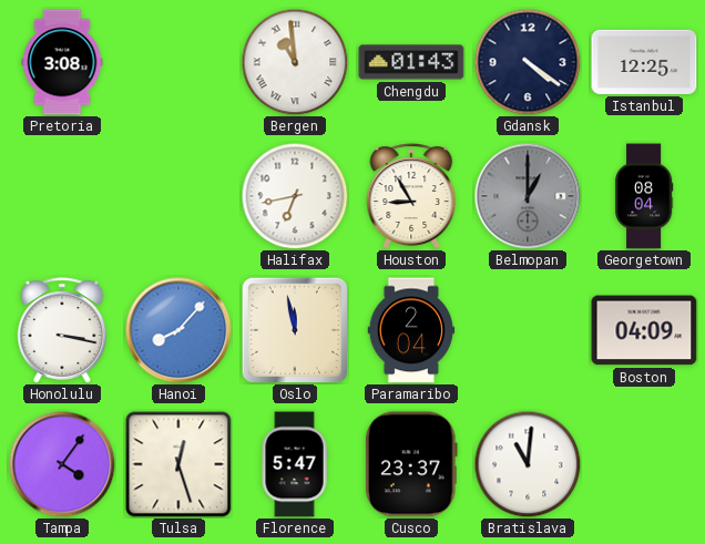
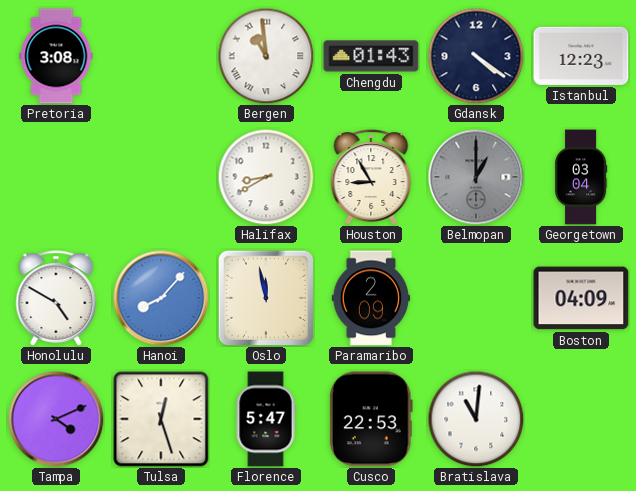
Istanbul: 12:25 -> 12:23 (581, 56)
Halifax: 6:43 -> 8:40 (266, 177)
Georgetown: 08:04 -> 03:04 (581, 177)
Honolulu: 3:17 -> 4:50 (56, 298)
Paramaribo: 2:04 -> 2:09 (371, 298)
Tampa: 4:06 -> 4:11 (56, 419)
Cusco: 23:37 -> 22:53 (371, 419)
